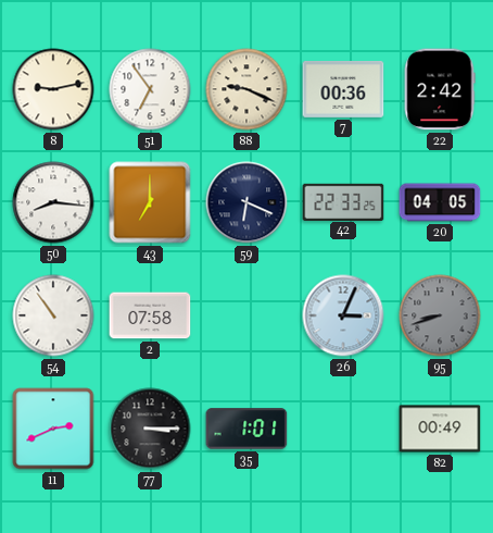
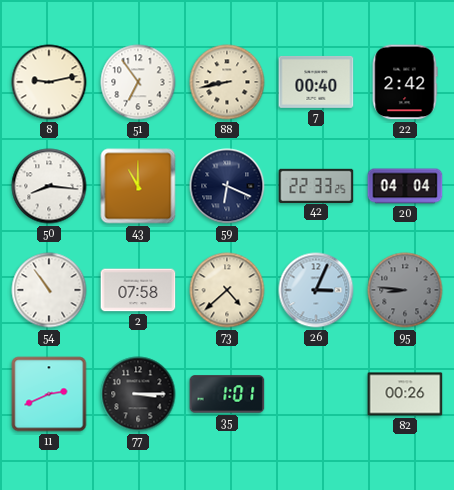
88: 9:19 -> 8:43 (227, 82)
7: 00:36 -> 00:40 (316, 82)
43: 7:00 -> 11:00 (138, 186)
20: 04:05 -> 04:04 (405, 186)
73: none -> 4:38 (227, 290)
95: 8:42 -> 8:46 (405, 290)
82: 00:49 -> 00:26 (405, 394)
